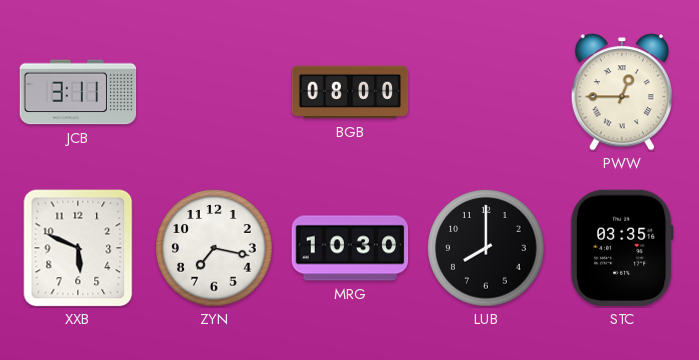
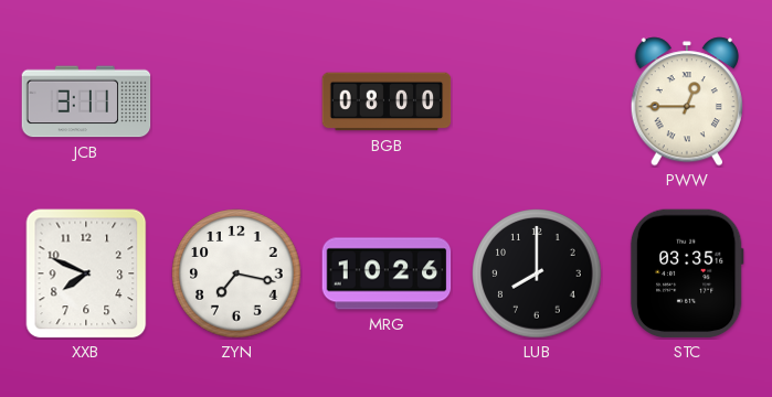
XXB: 5:49 -> 7:49 (86, 273)
MRG: 10:30 -> 10:26 (387, 273)
